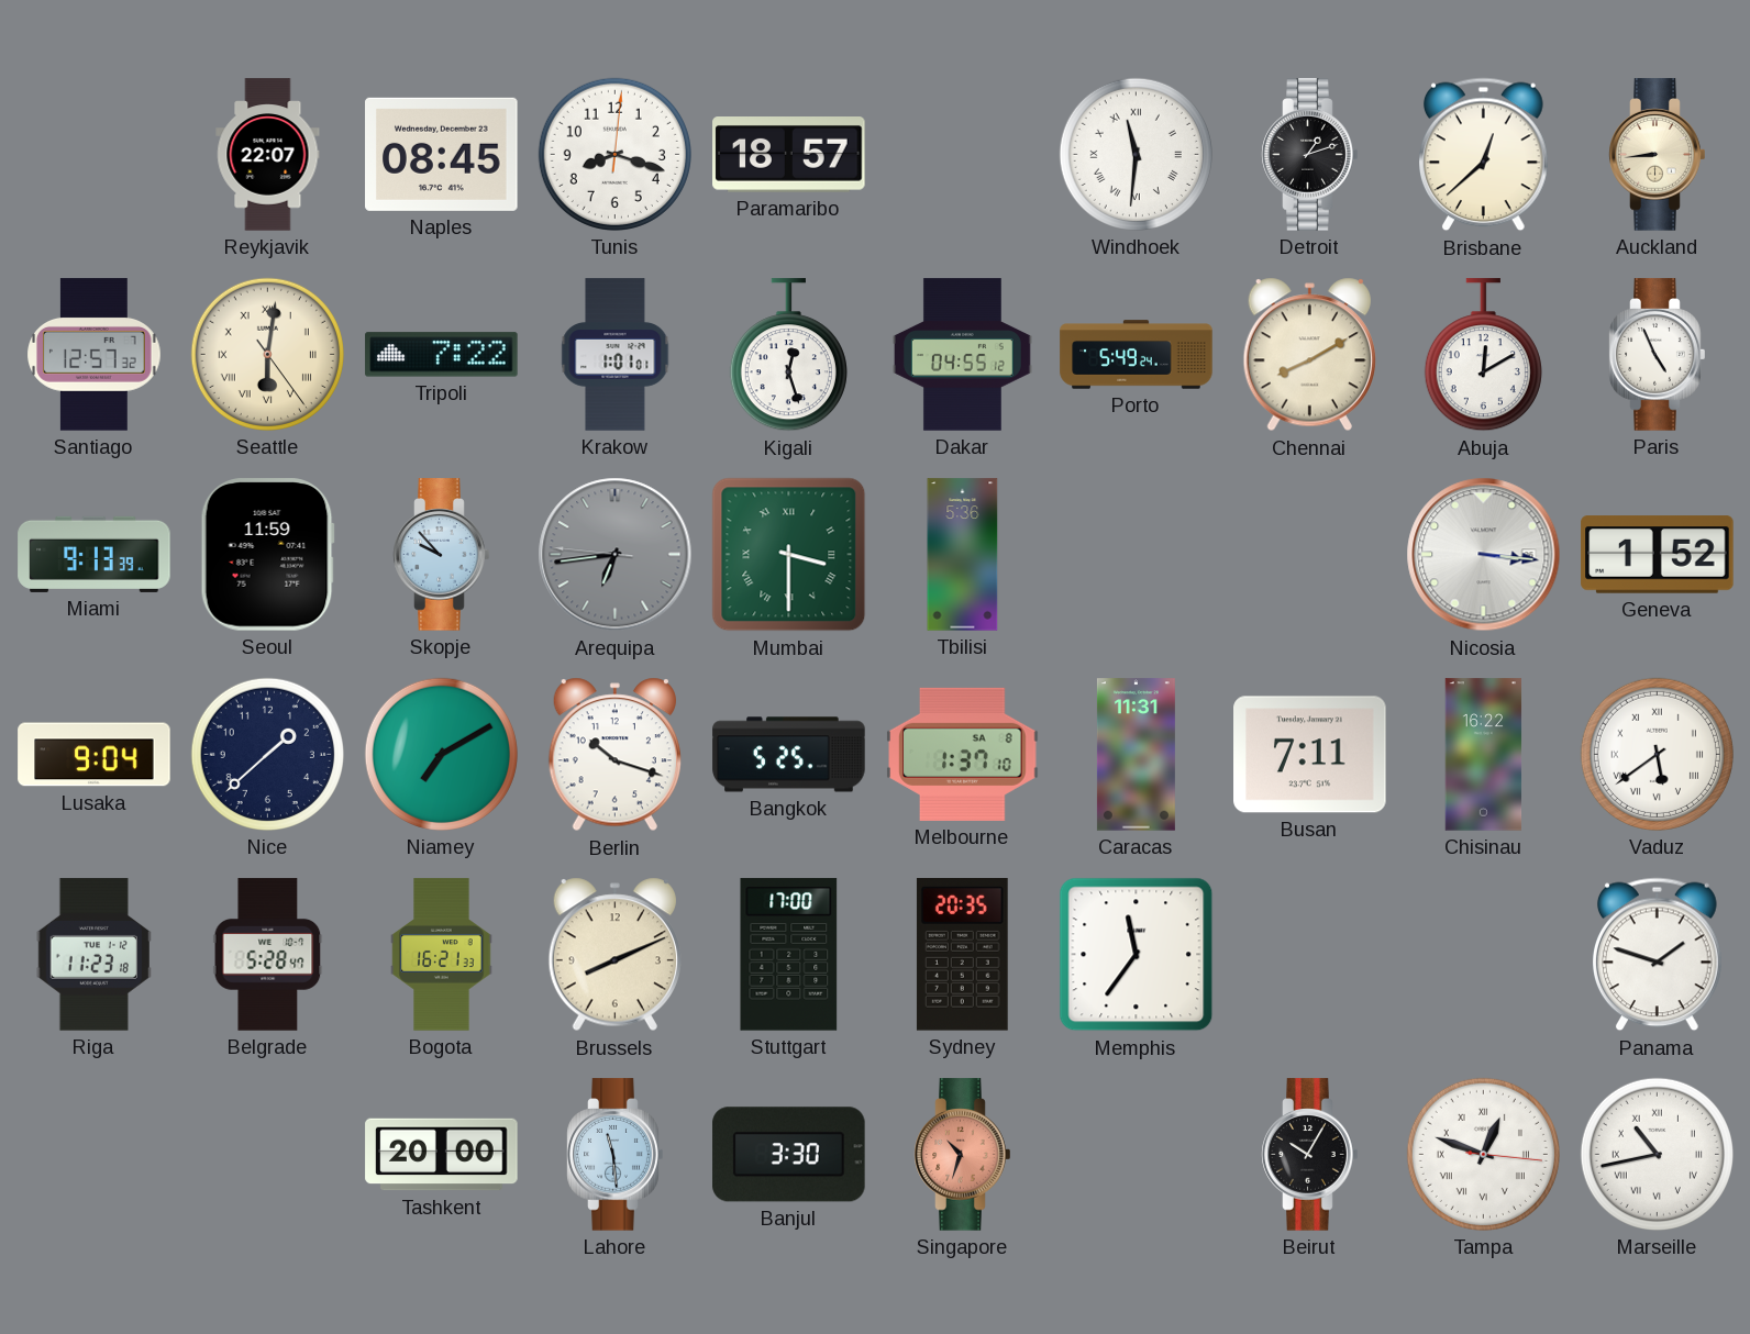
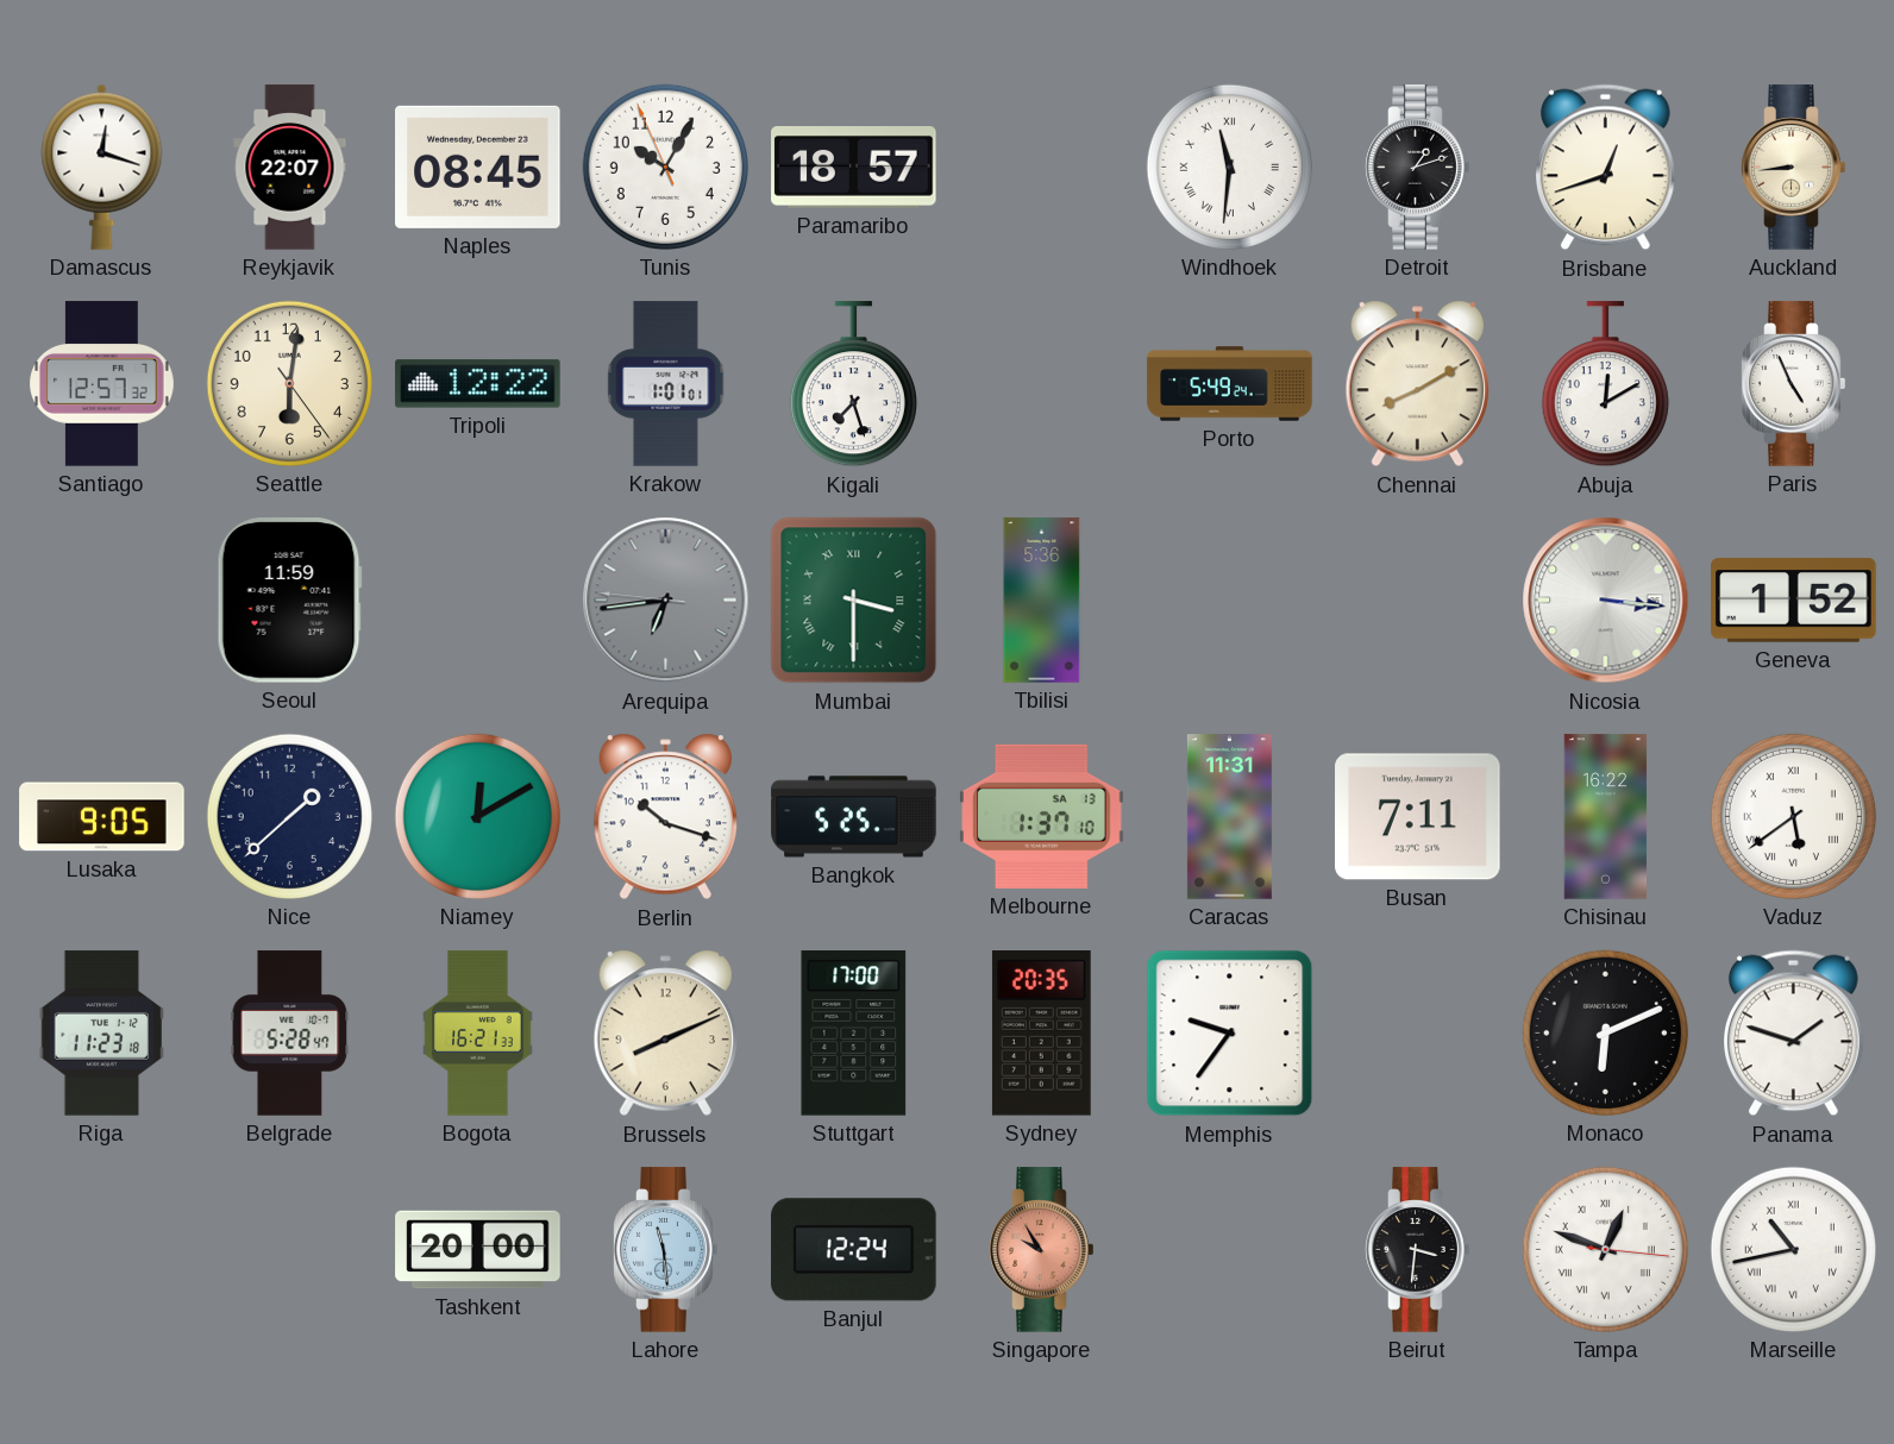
Damascus: none -> 12:18 (102, 167)
Tunis: 8:18 -> 10:04 (665, 167)
Brisbane: 12:38 -> 12:42 (1606, 168)
Seattle numerals: Roman -> Arabic (289, 383)
Tripoli: 7:22 -> 12:22 (478, 384)
Kigali: 12:27 -> 7:27 (853, 384)
Dakar: 04:55 -> none (962, 355)
Miami: 9:13 -> none (95, 554)
Skopje: 9:53 -> none (442, 555)
Lusaka: 9:04 -> 9:05 (102, 817)
Niamey: 7:10 -> 12:10 (477, 816)
Melbourne date: SA 8 -> SA 13 (1042, 816)
Memphis: 11:36 -> 9:36 (1230, 1034)
Monaco: none -> 6:11 (1605, 1032)
Banjul: 3:30 -> 12:24 (854, 1250)
Singapore: 10:33 -> 9:55 (1042, 1250)
Beirut: 10:05 -> 3:31 (1418, 1250)
